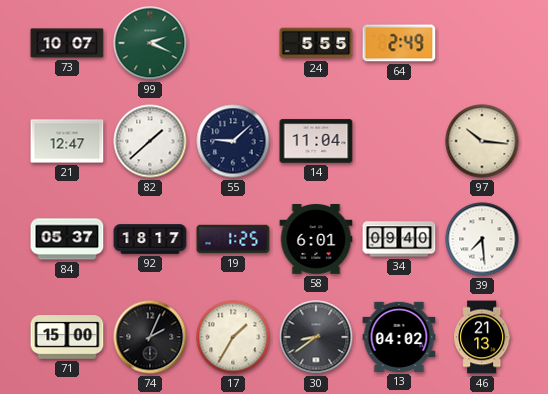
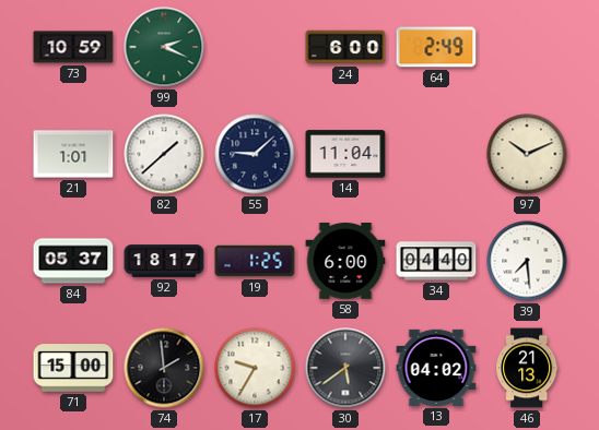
73: 10:07 -> 10:59 (73, 47)
24: 5:55 -> 6:00 (345, 47)
21: 12:47 -> 1:01 (73, 154)
97: 10:16 -> 10:11 (527, 154)
58: 6:01 -> 6:00 (345, 262)
34: 09:40 -> 04:40 (436, 261)
74: 2:04 -> 1:59 (164, 368)
17: 1:35 -> 9:35 (255, 368)
30: 8:39 -> 5:39 (345, 368)
